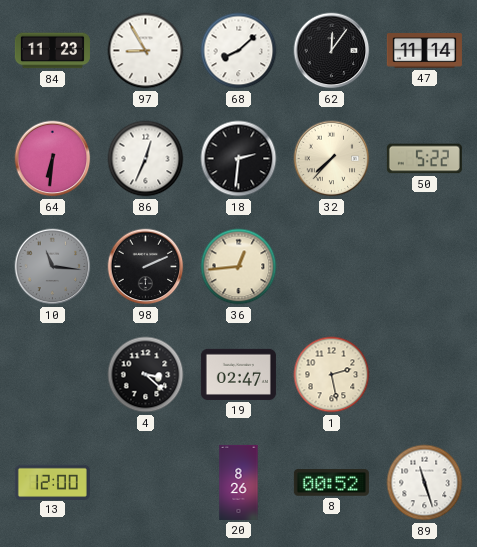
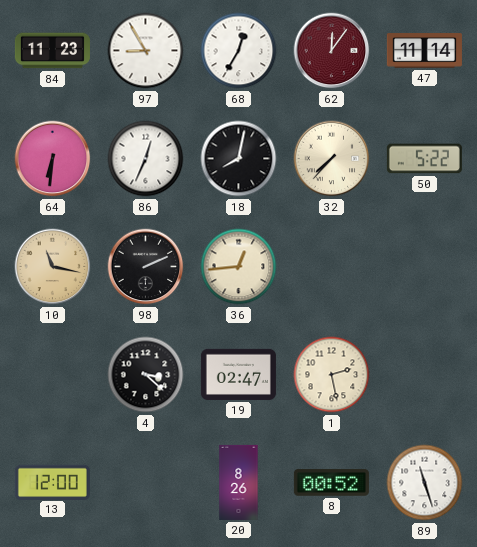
68: 8:08 -> 12:35 (239, 51)
62 dial: black -> burgundy (332, 51)
18: 2:31 -> 8:02 (239, 159)
10: 11:16 -> 11:17 (53, 267)
10 dial: grey -> champagne (53, 267)
